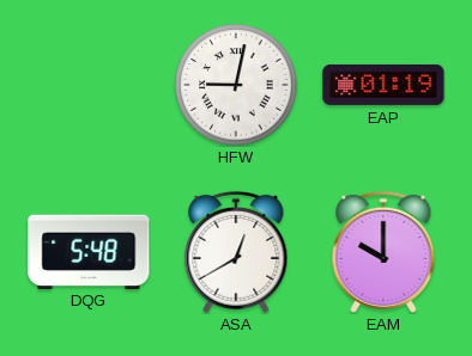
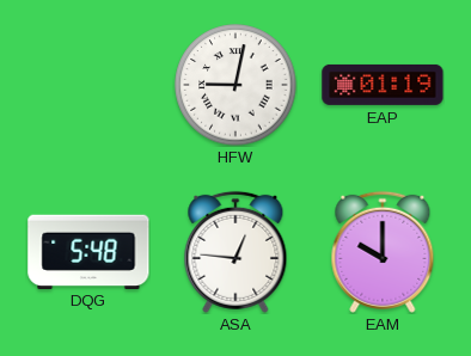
ASA: 12:40 -> 12:46 (235, 252)
